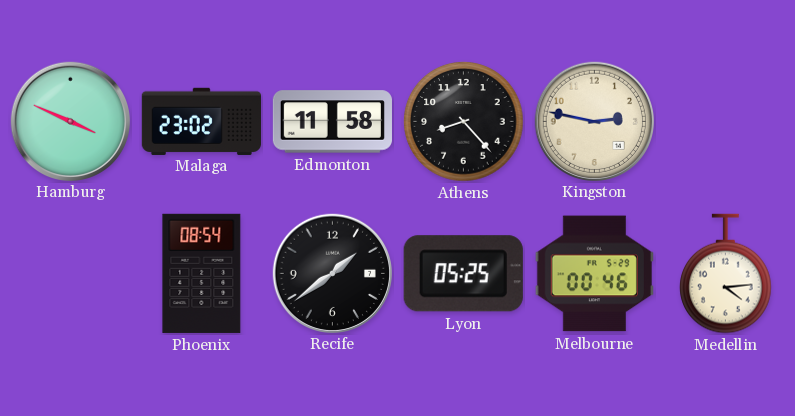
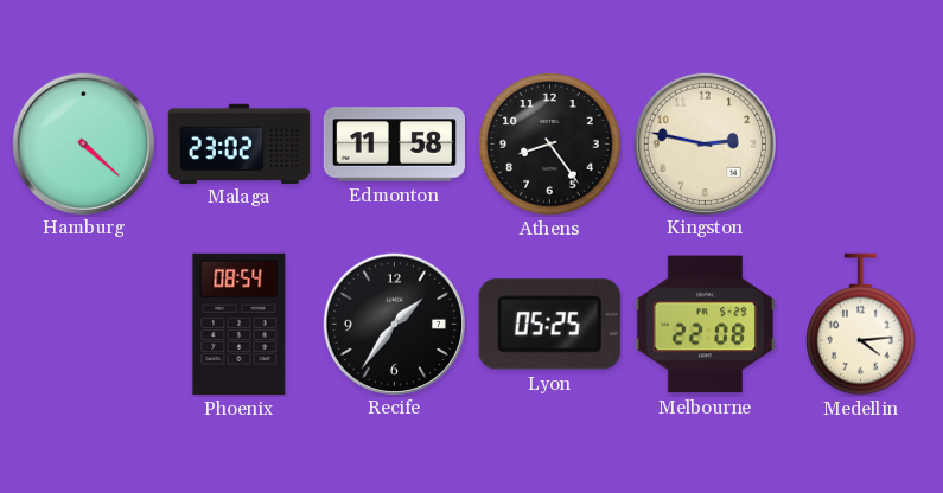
Hamburg: 3:49 -> 4:22 (83, 143)
Athens: 8:23 -> 8:24 (550, 145)
Recife: 1:39 -> 1:36 (394, 324)
Melbourne: 00:46 -> 22:08 (705, 325)
